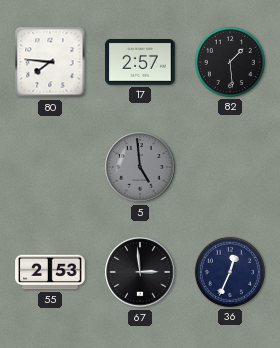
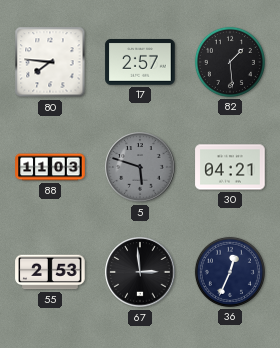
88: none -> 11:03 (50, 167)
5: 4:59 -> 5:48 (140, 167)
30: none -> 04:21 (230, 167)
